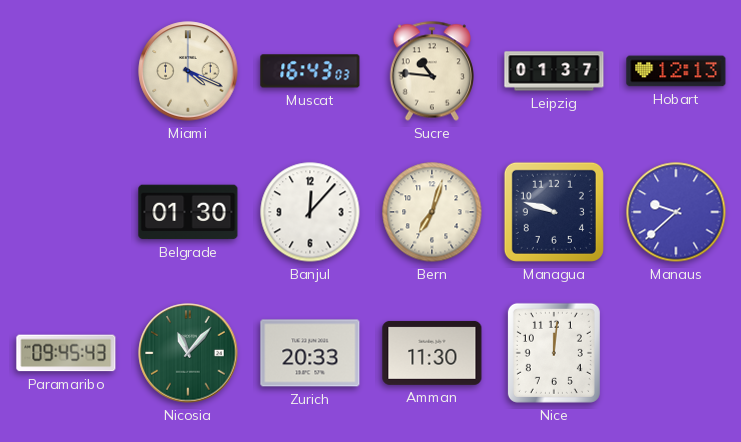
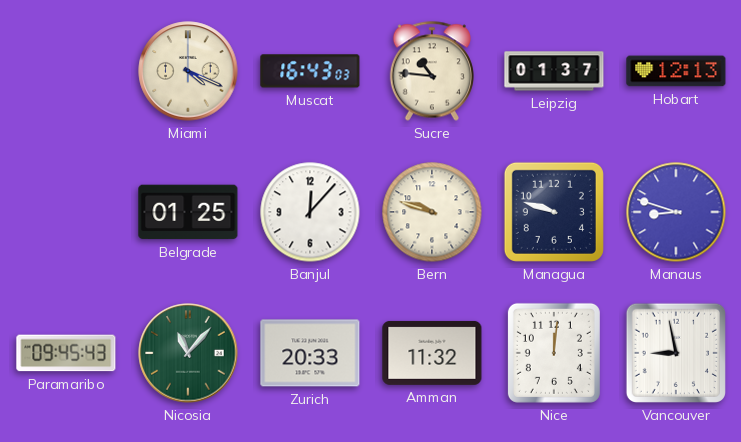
Belgrade: 01:30 -> 01:25 (188, 212)
Bern: 7:03 -> 9:48 (432, 212)
Manaus: 9:38 -> 8:48 (676, 212)
Amman: 11:30 -> 11:32 (432, 353)
Vancouver: none -> 8:58 (676, 353)
